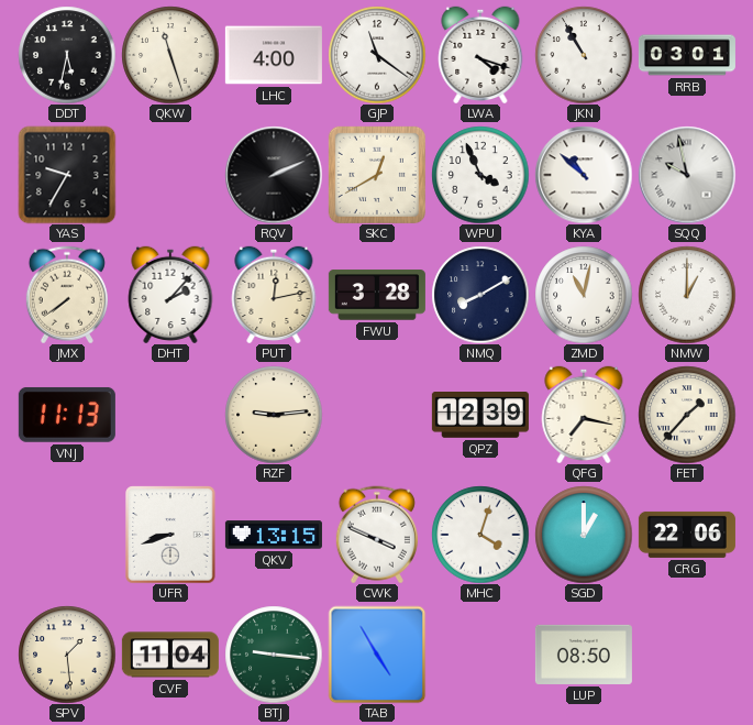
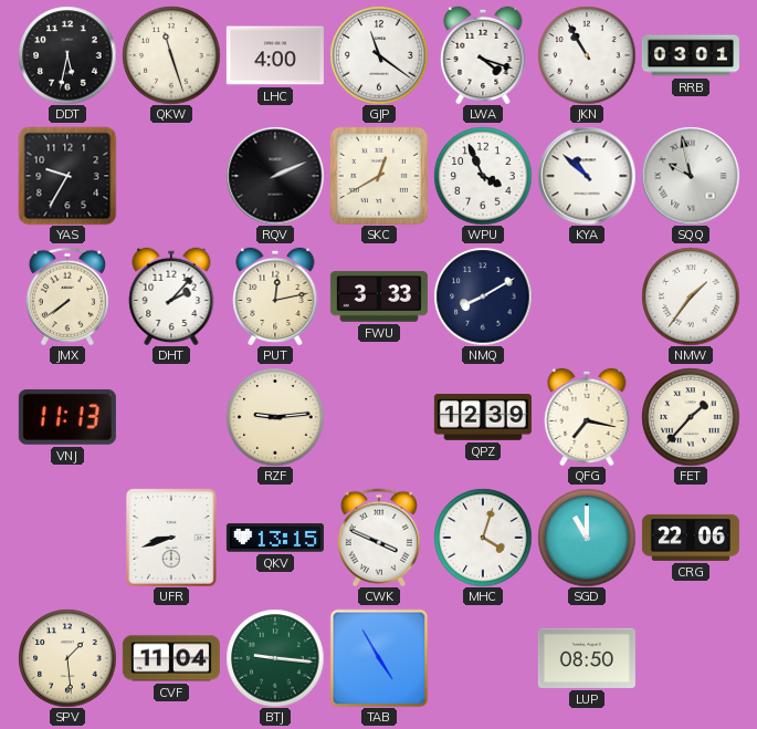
FWU: 3:28 -> 3:33 (379, 296)
ZMD: 11:02 -> none (584, 295)
NMW: 1:00 -> 1:36 (691, 296)
SGD: 1:00 -> 11:00 (587, 538)
